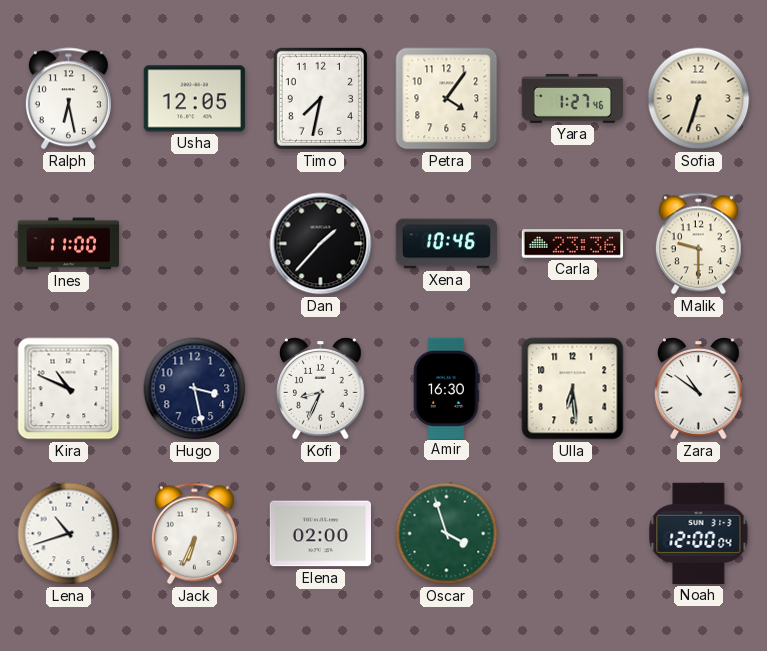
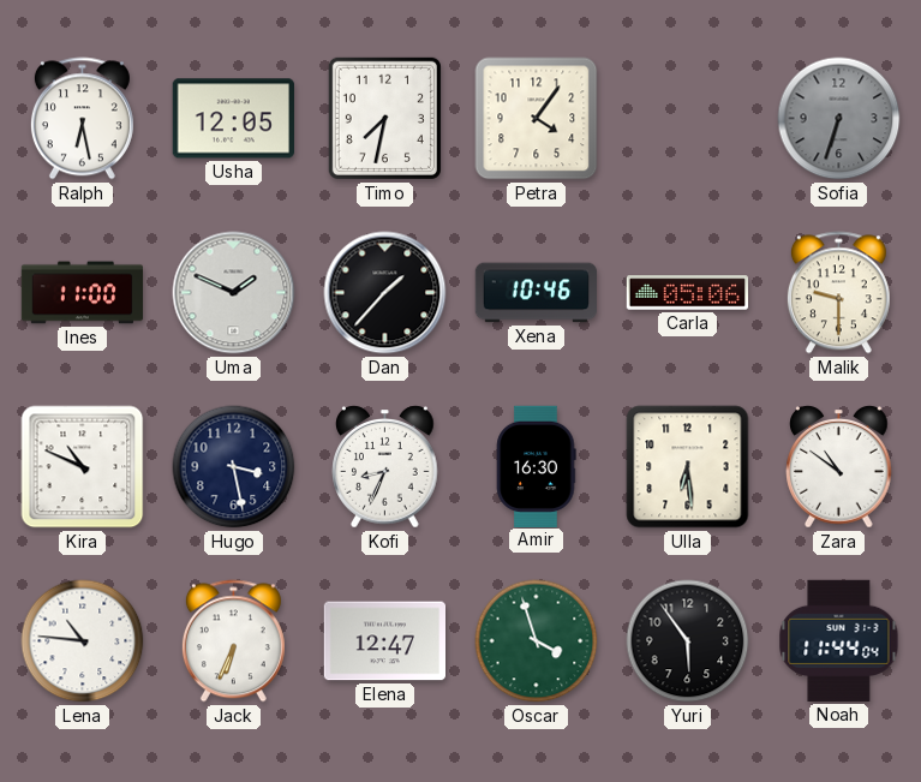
Yara: 1:27 -> none (572, 98)
Sofia dial: cream -> grey (839, 119)
Uma: none -> 1:49 (234, 293)
Carla: 23:36 -> 05:06 (687, 293)
Lena: 10:42 -> 10:46 (83, 641)
Elena: 02:00 -> 12:47 (384, 641)
Yuri: none -> 5:54 (688, 641)
Noah: 12:00 -> 11:44 (839, 640)
